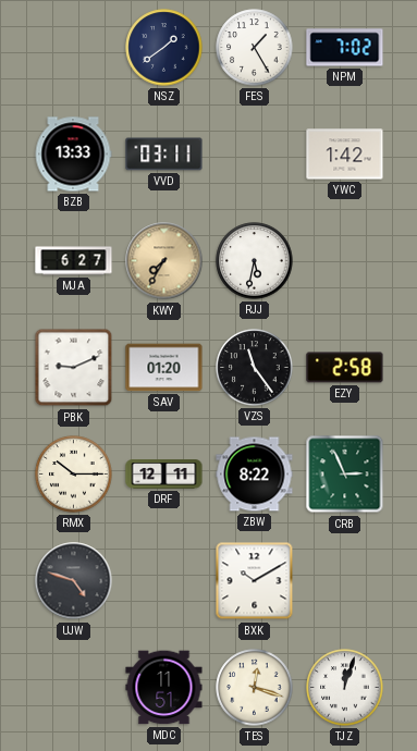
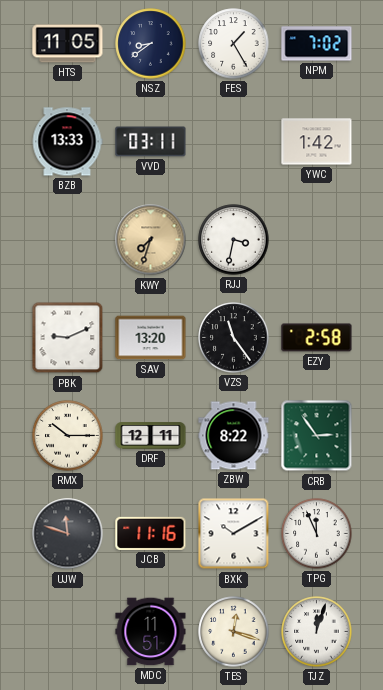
HTS: none -> 11:05 (68, 44)
NSZ: 1:39 -> 8:39 (151, 44)
MJA: 6:27 -> none (74, 261)
KWY: 7:35 -> 7:33 (151, 240)
RJJ: 5:32 -> 3:32 (234, 240)
SAV: 01:20 -> 13:20 (151, 338)
CRB: 2:56 -> 2:54 (317, 436)
UJW: 4:48 -> 11:48 (68, 534)
JCB: none -> 11:16 (151, 533)
TPG: none -> 11:56 (317, 534)
